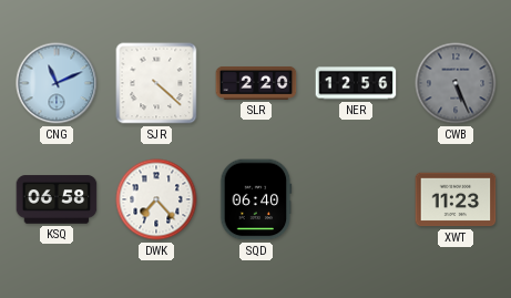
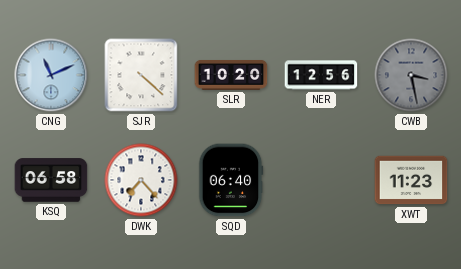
SLR: 2:20 -> 10:20 (231, 75)
CWB: 5:26 -> 3:28 (411, 75)
